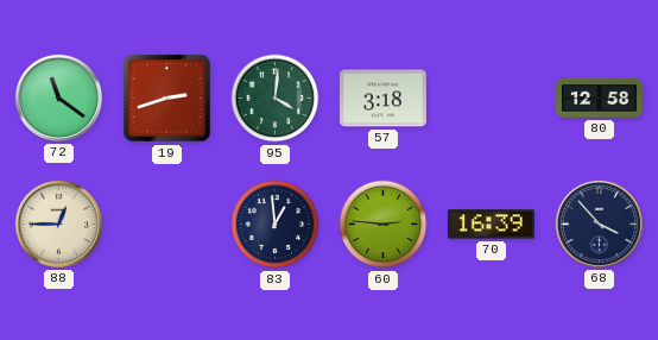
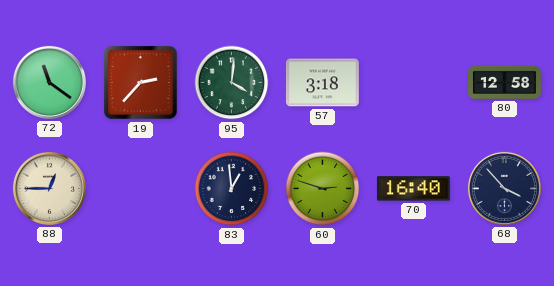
19: 2:42 -> 2:37 (141, 83)
60: 2:46 -> 2:48 (323, 189)
70: 16:39 -> 16:40 (413, 189)
